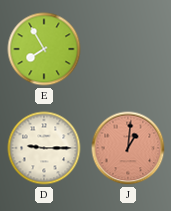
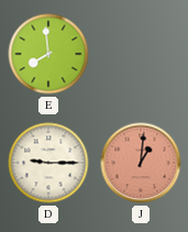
E: 7:55 -> 7:59 (48, 54)
